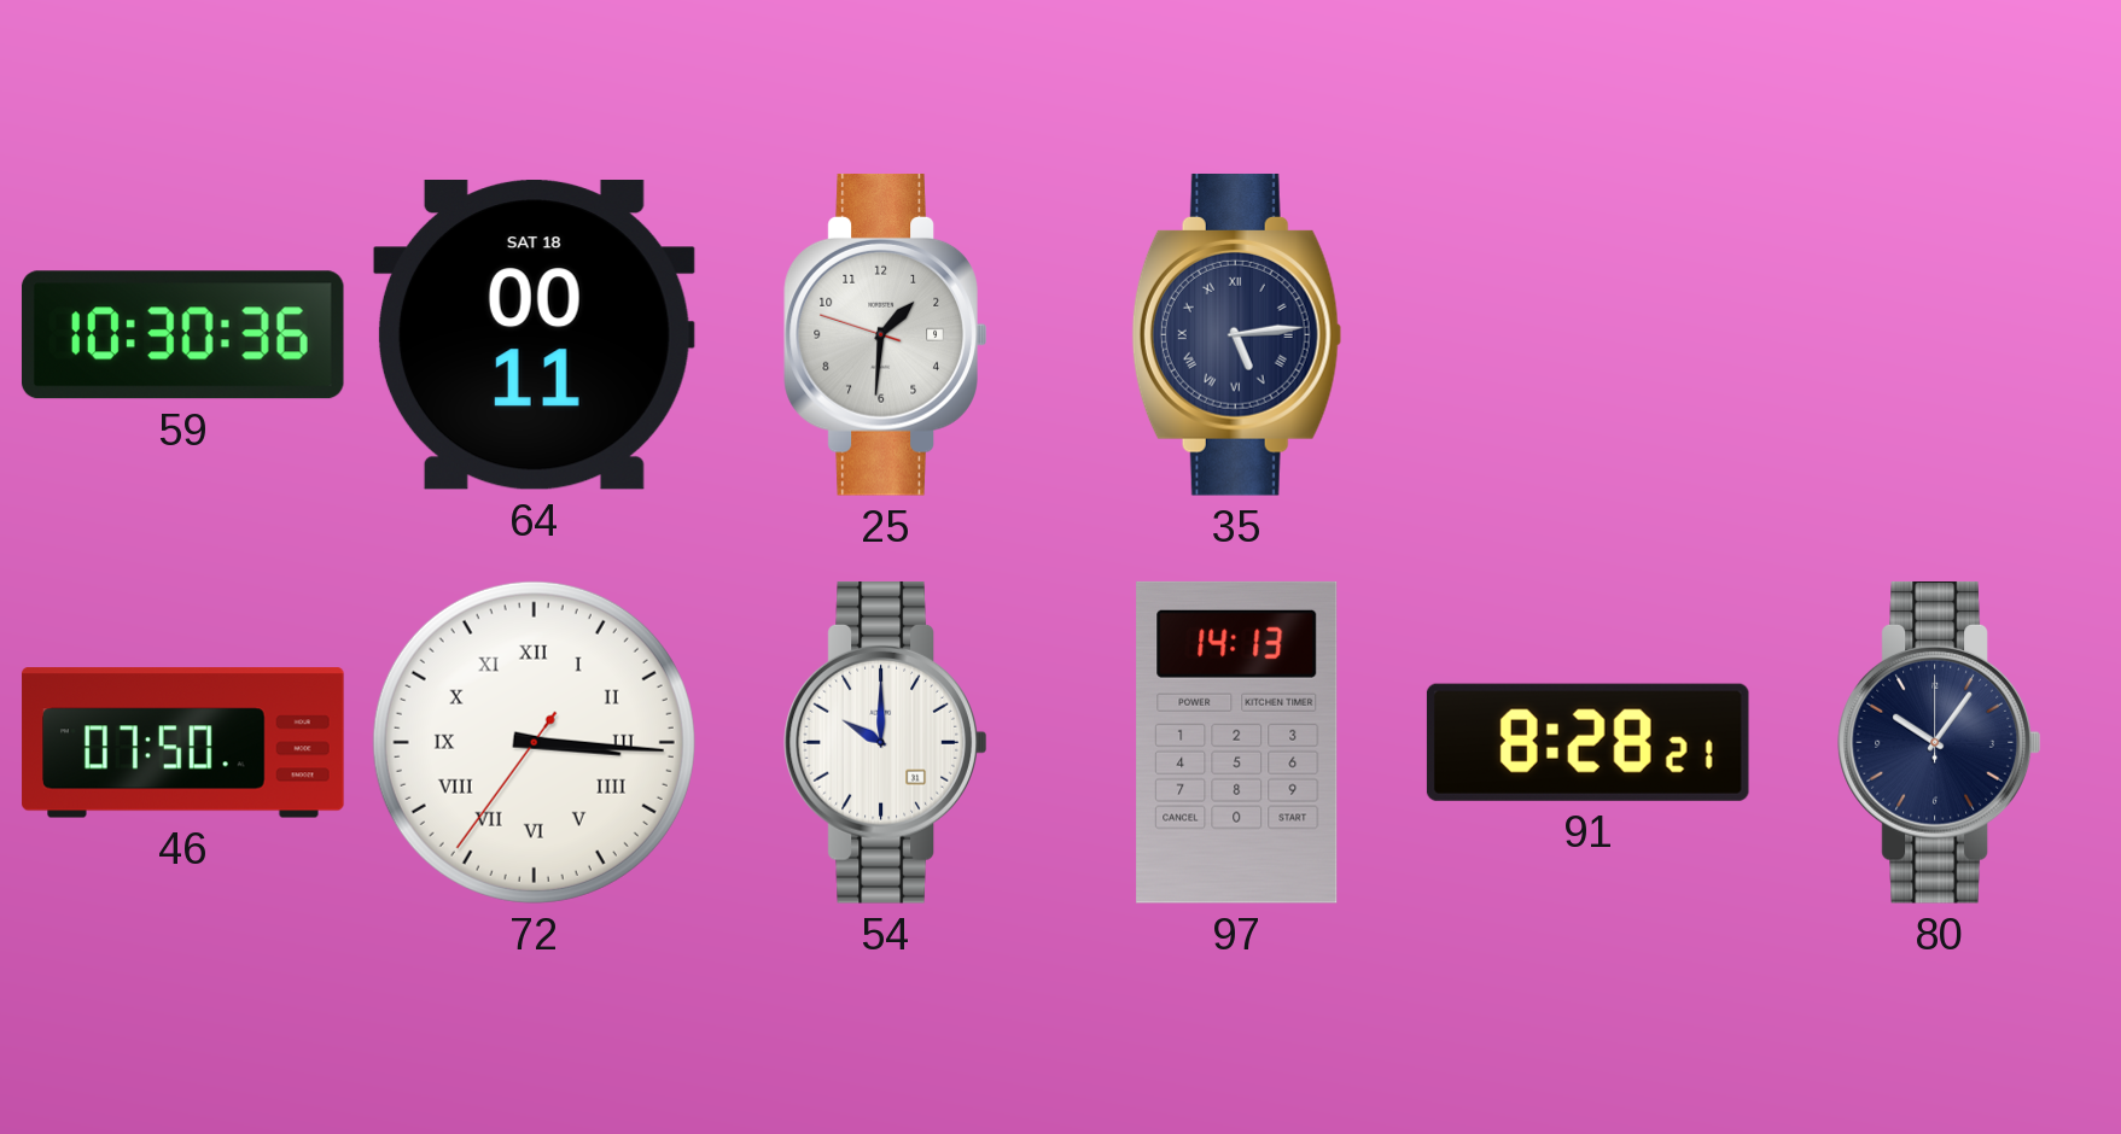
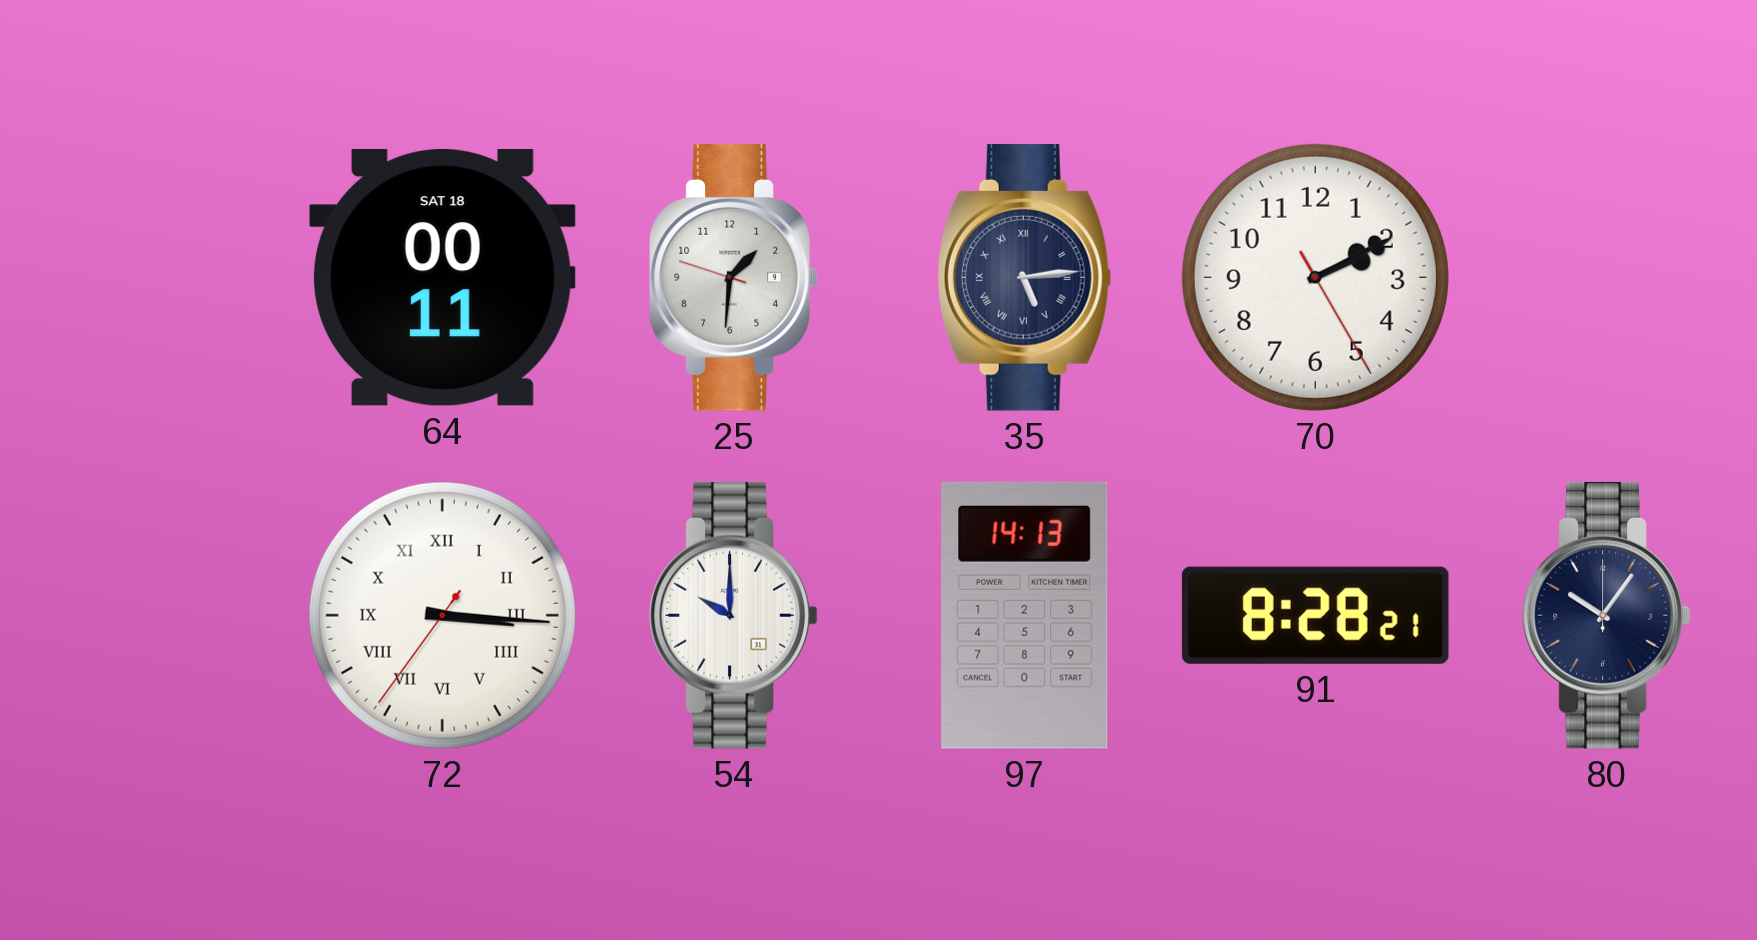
59: 10:30 -> none (182, 335)
70: none -> 2:10 (1315, 277)
46: 07:50 -> none (183, 743)
